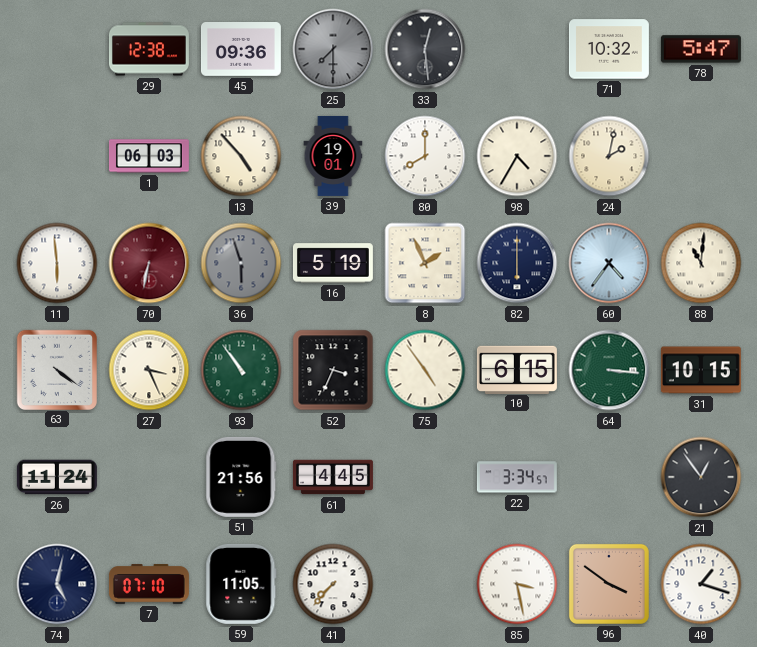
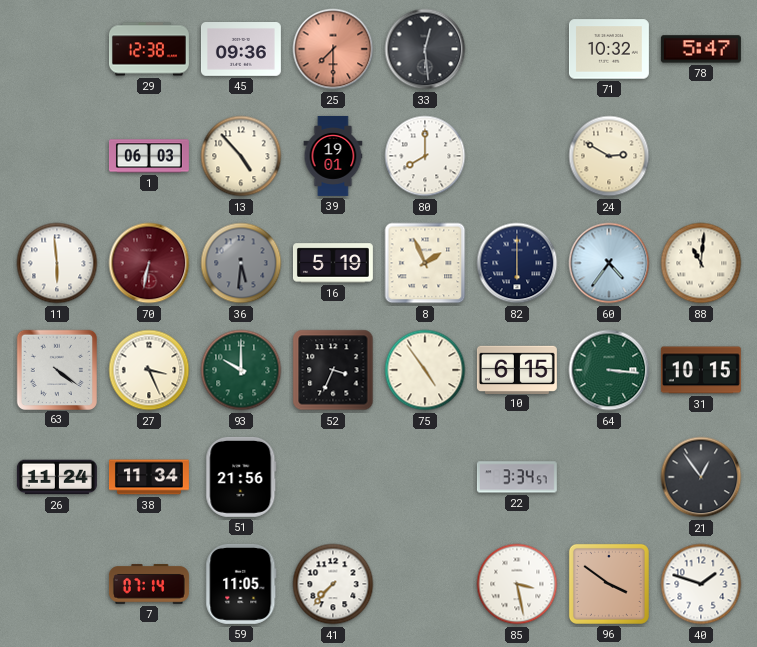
25 dial: grey -> salmon (333, 49)
98: 4:35 -> none (517, 156)
24: 2:02 -> 2:50 (609, 156)
36: 5:57 -> 5:31 (241, 263)
93: 10:54 -> 10:00 (241, 370)
38: none -> 11:34 (149, 477)
61: 4:45 -> none (333, 477)
74: 5:02 -> none (57, 584)
7: 07:10 -> 07:14 (149, 584)
40: 1:18 -> 1:48 (701, 584)
